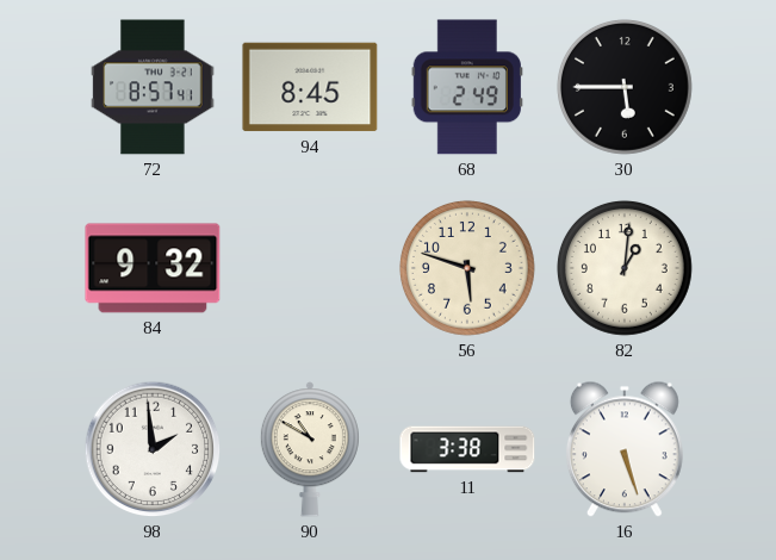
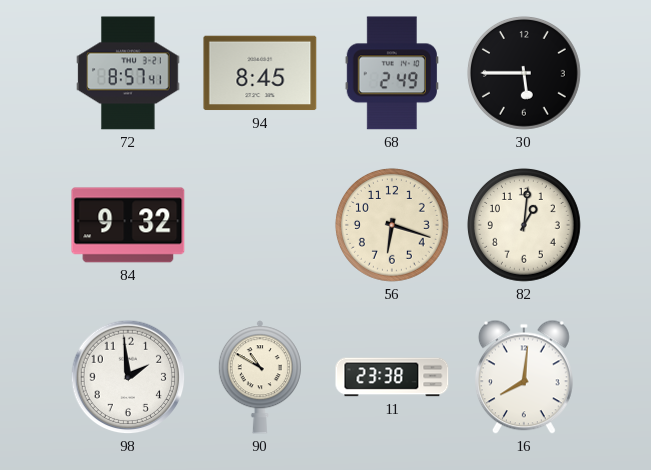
56: 5:48 -> 6:18 (392, 225)
11: 3:38 -> 23:38 (392, 377)
16: 5:27 -> 8:01 (524, 377)
